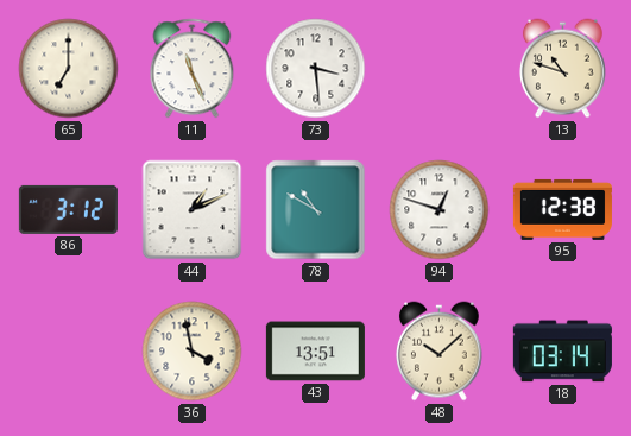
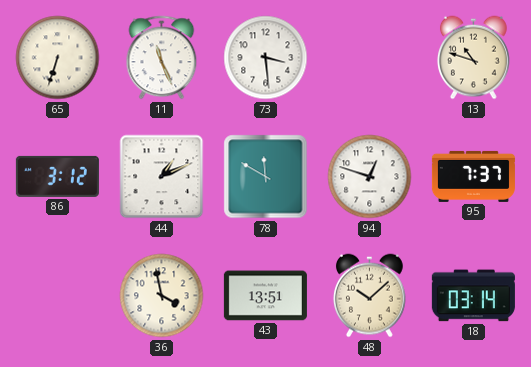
65: 7:00 -> 6:33 (58, 58)
78: 10:50 -> 11:50 (266, 177)
95: 12:38 -> 7:37 (473, 176)
